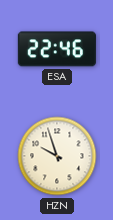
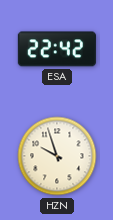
ESA: 22:46 -> 22:42 (57, 49)
